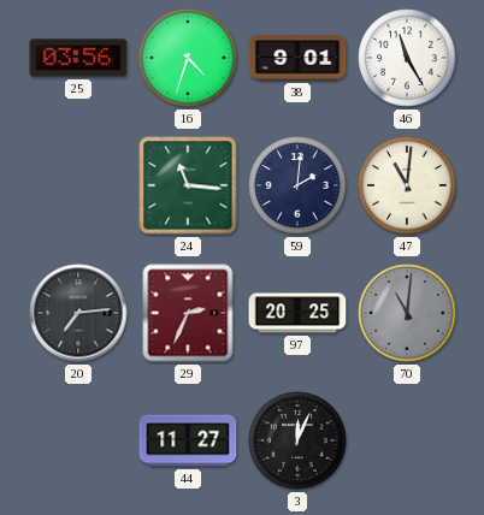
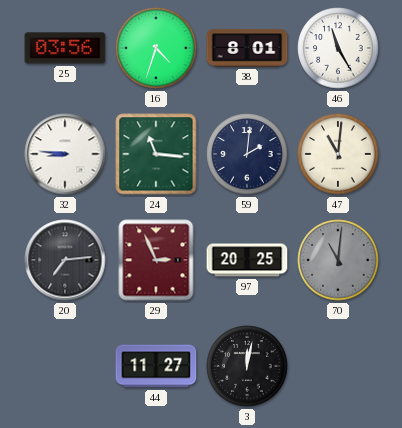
38: 9:01 -> 8:01 (247, 48)
32: none -> 8:46 (65, 154)
29: 2:34 -> 2:56 (156, 260)
3: 12:04 -> 12:02 (247, 366)
